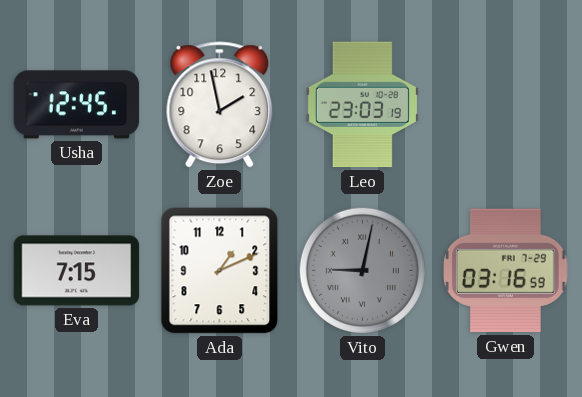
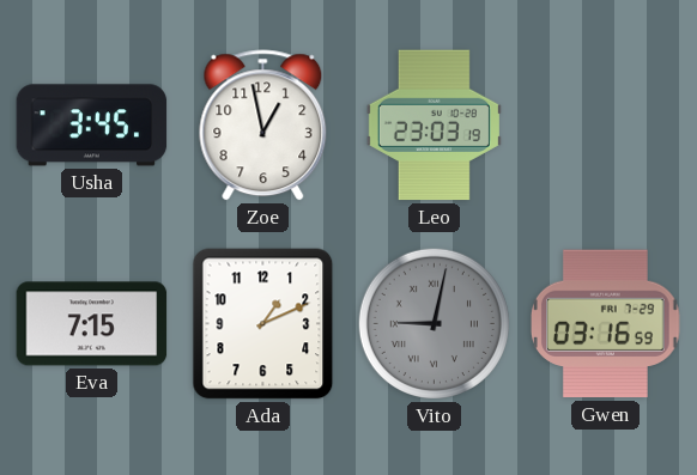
Usha: 12:45 -> 3:45 (92, 126)
Zoe: 1:58 -> 12:58 (263, 126)
